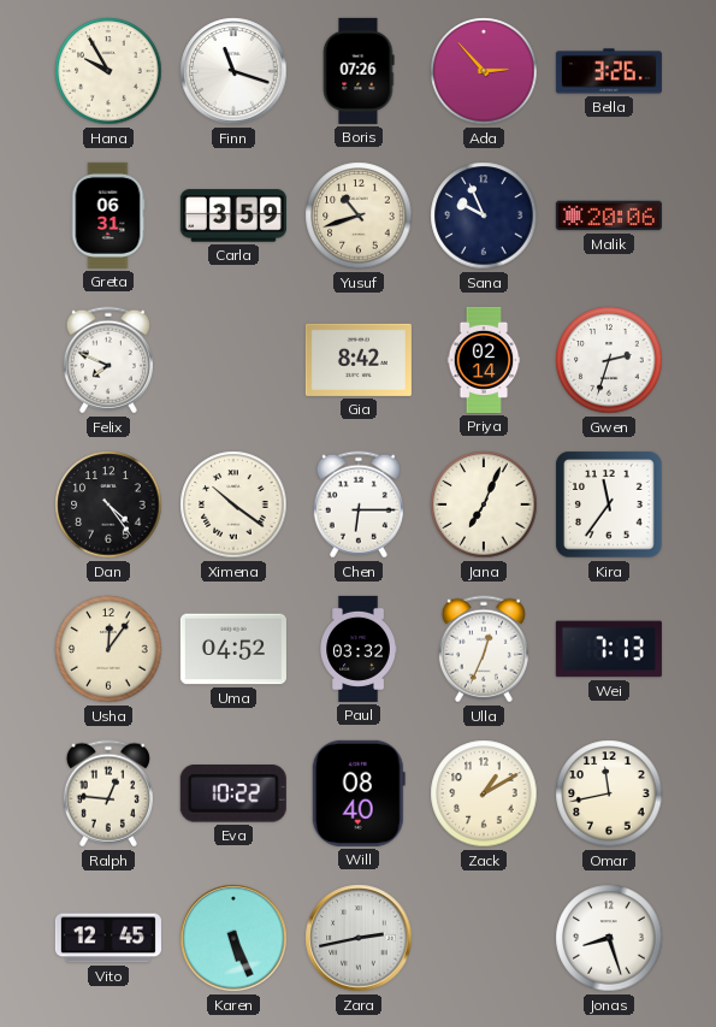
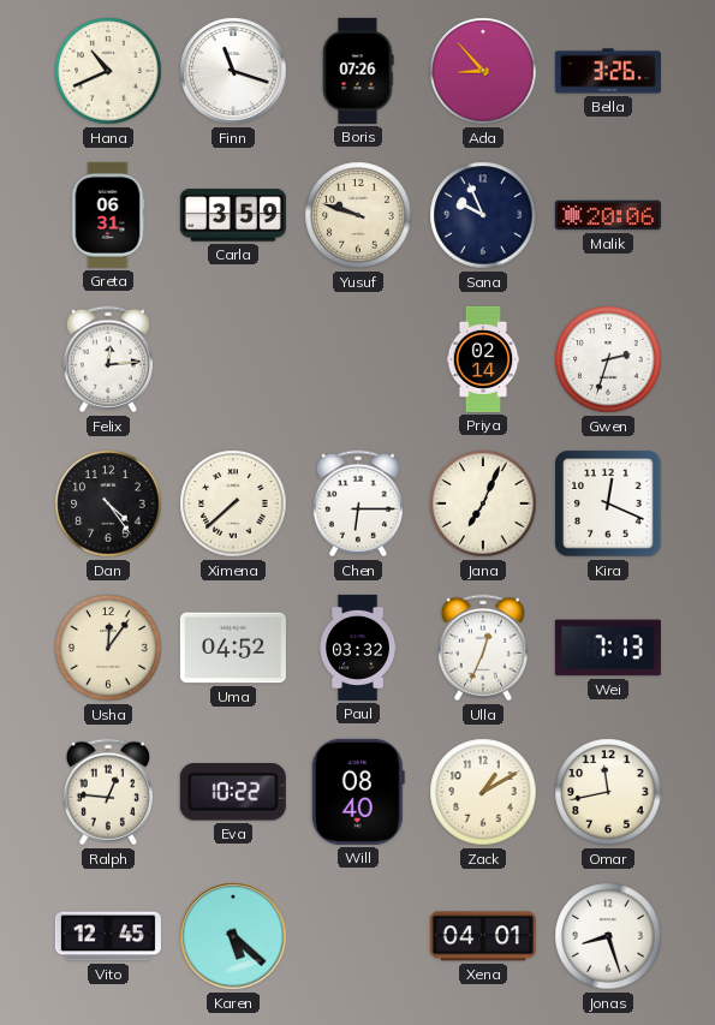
Hana: 9:55 -> 10:41 (108, 71)
Ada: 2:53 -> 8:53 (483, 71)
Yusuf: 10:42 -> 9:48 (358, 215)
Felix: 7:49 -> 12:14 (108, 359)
Gia: 8:42 -> none (359, 360)
Ximena: 10:21 -> 7:38 (233, 503)
Kira: 11:36 -> 12:19 (608, 503)
Karen: 5:26 -> 5:22 (233, 936)
Zara: 2:43 -> none (359, 938)
Xena: none -> 04:01 (483, 936)
